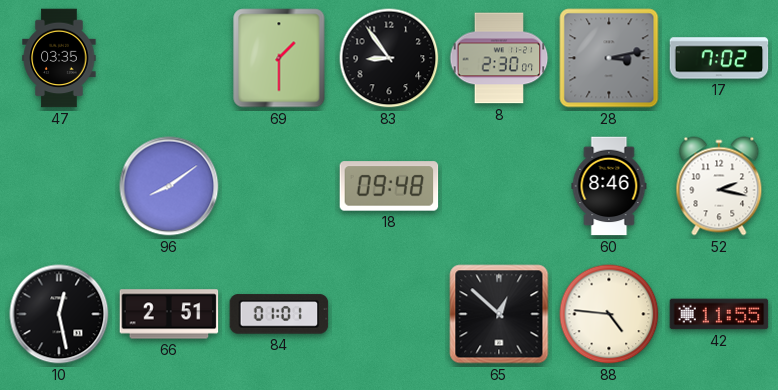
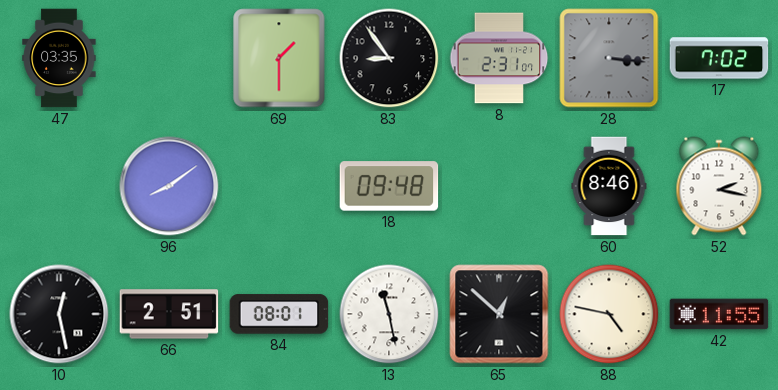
8: 2:30 -> 2:31 (499, 58)
28: 3:13 -> 3:16 (609, 58)
84: 01:01 -> 08:01 (279, 314)
13: none -> 11:28 (389, 314)
88: 4:46 -> 4:47 (609, 314)
